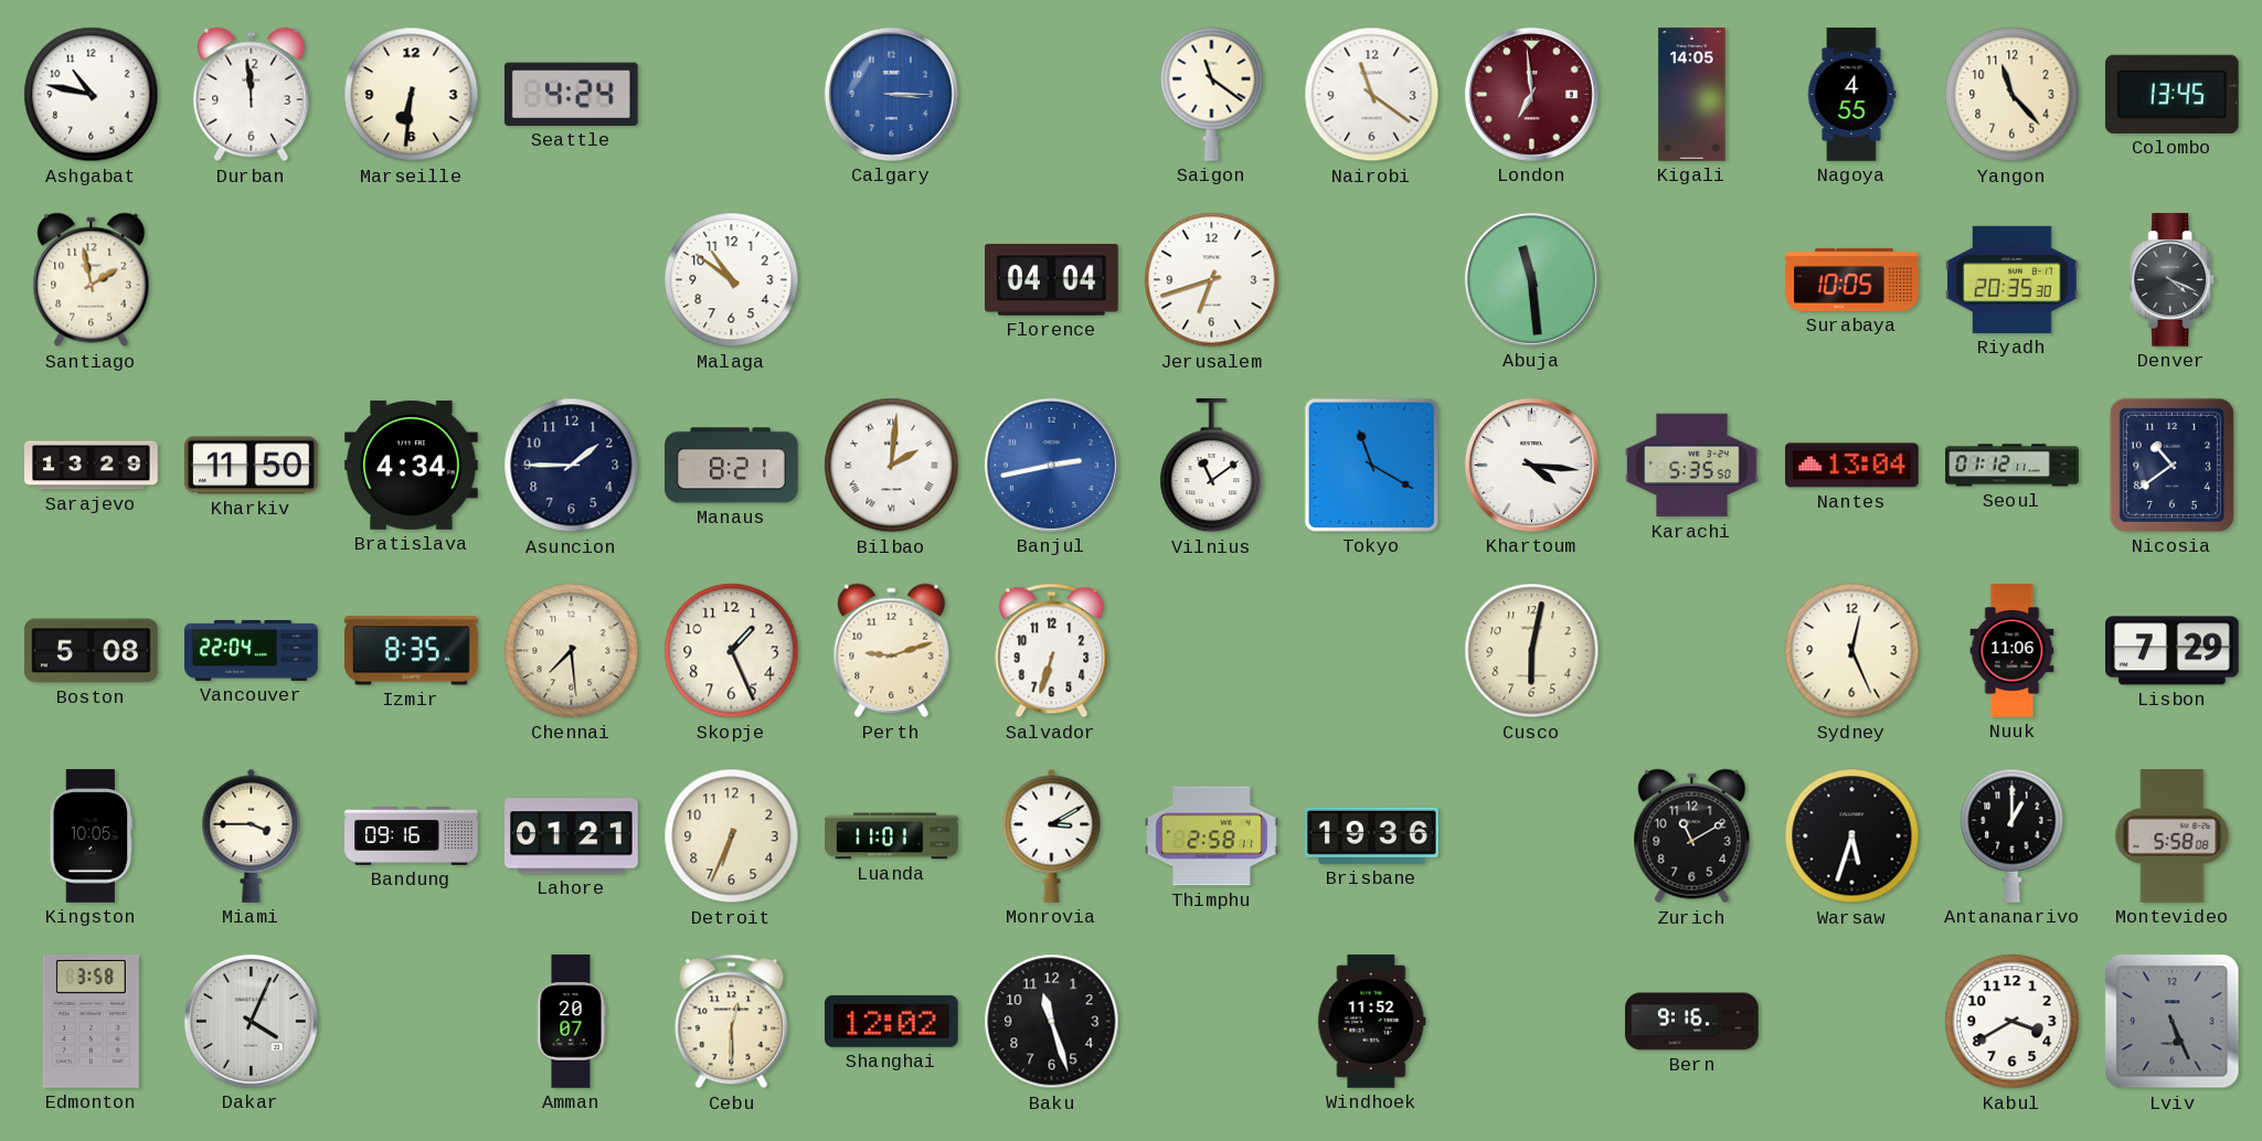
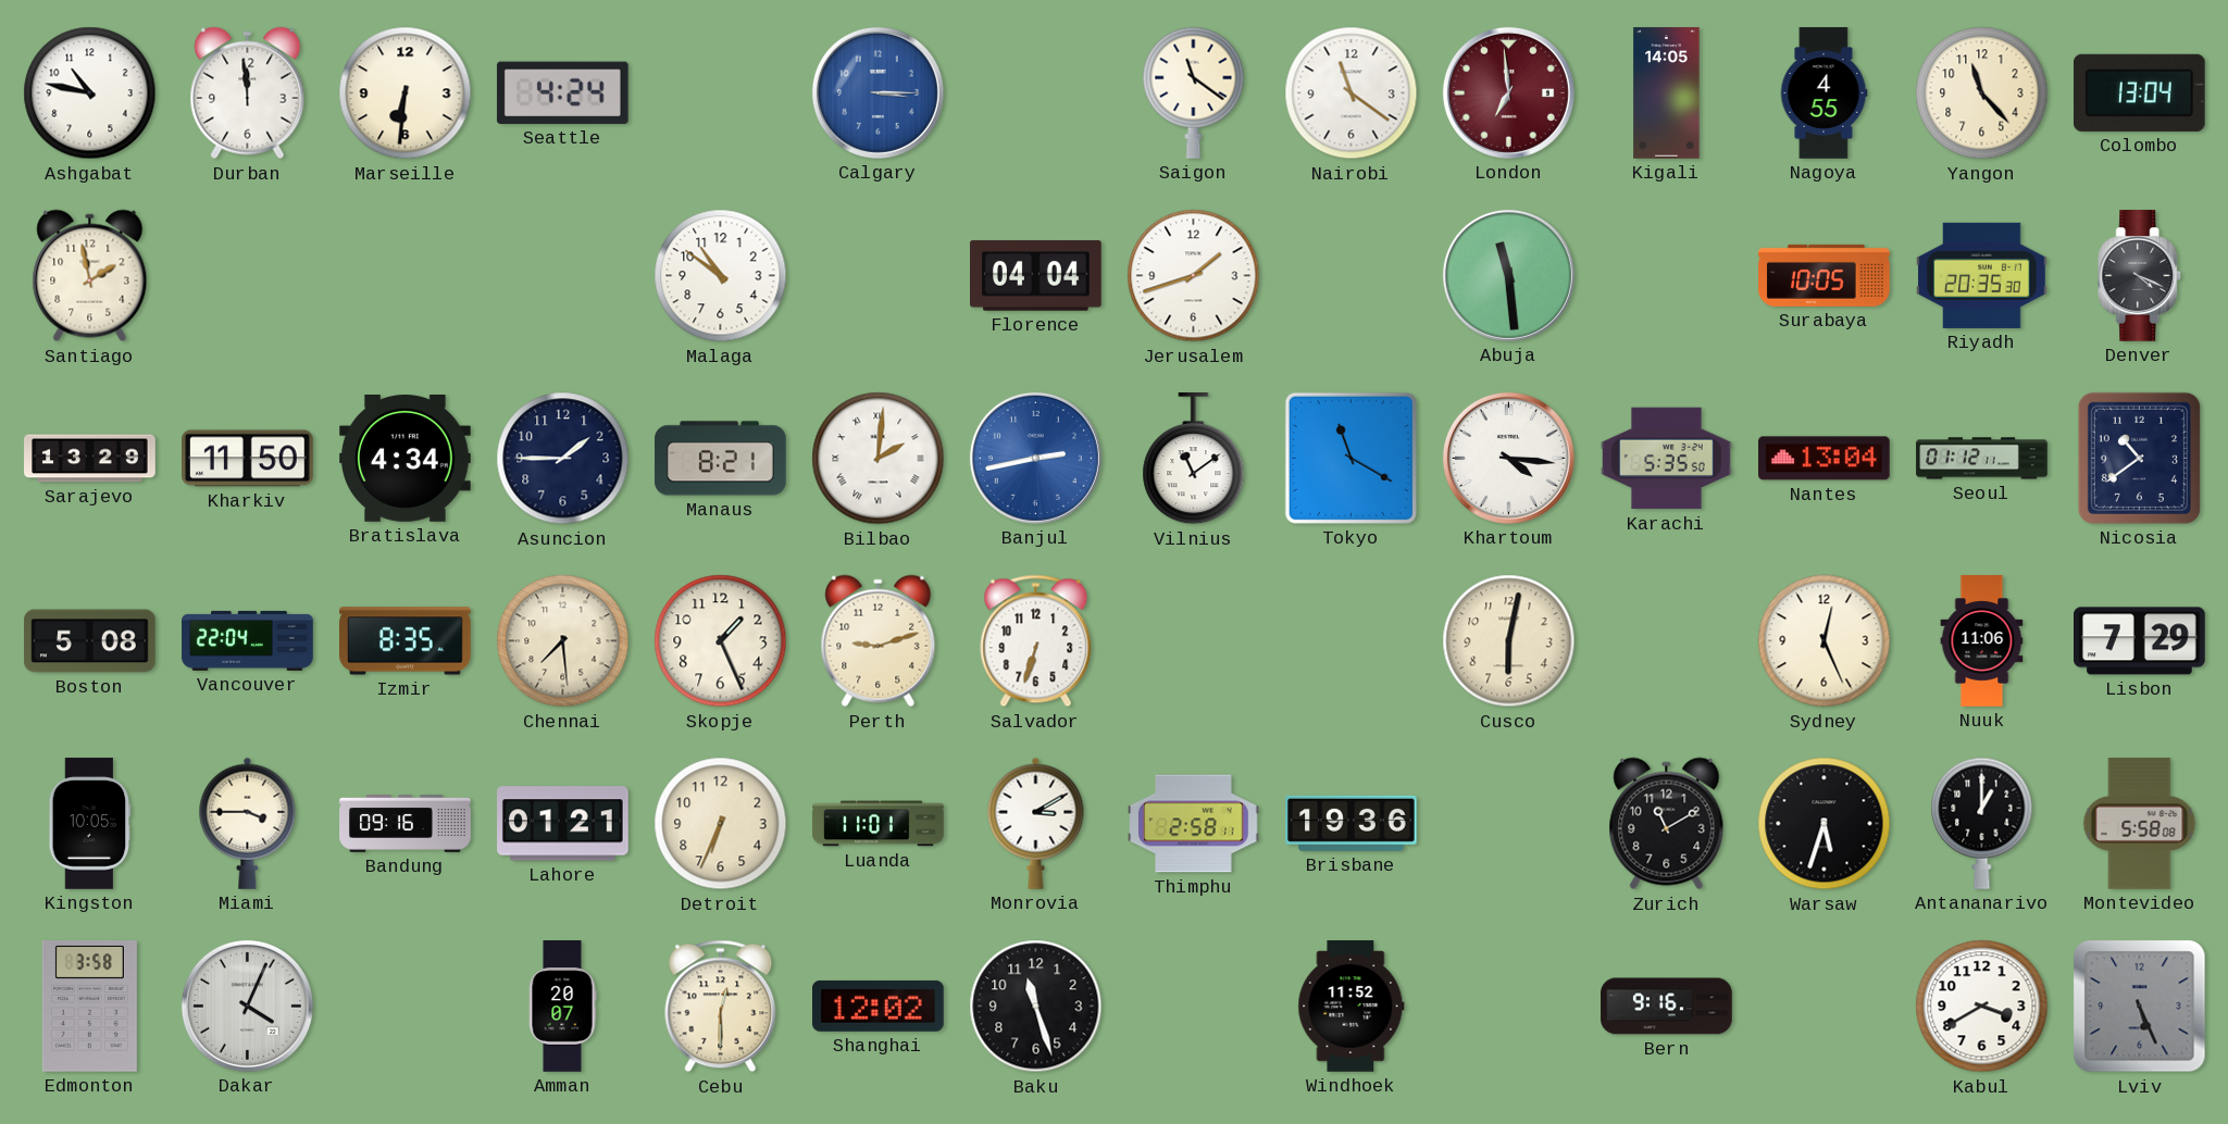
Colombo: 13:45 -> 13:04 (2139, 92)
Jerusalem: 6:42 -> 1:42 (1194, 276)
